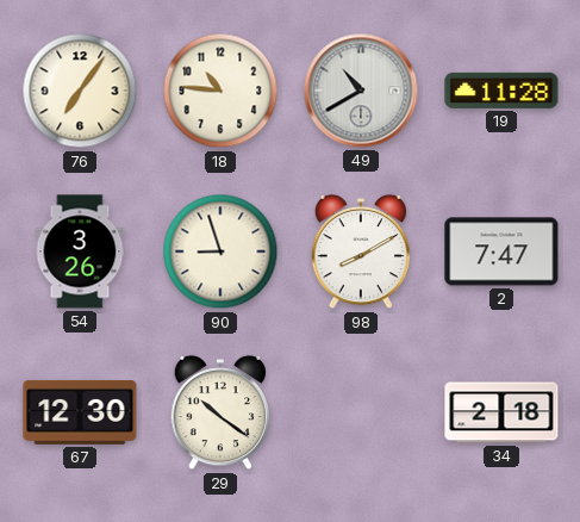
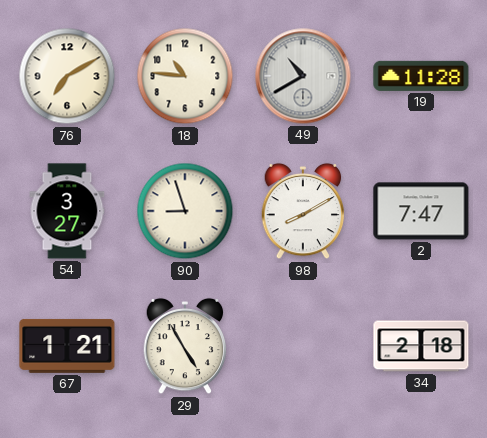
76: 7:06 -> 7:10 (67, 76)
54: 3:26 -> 3:27 (67, 211)
67: 12:30 -> 1:21 (67, 346)
29: 10:21 -> 4:55 (185, 346)
